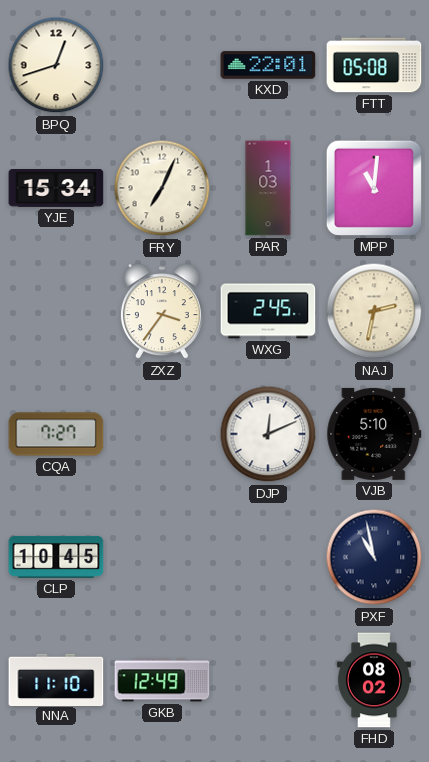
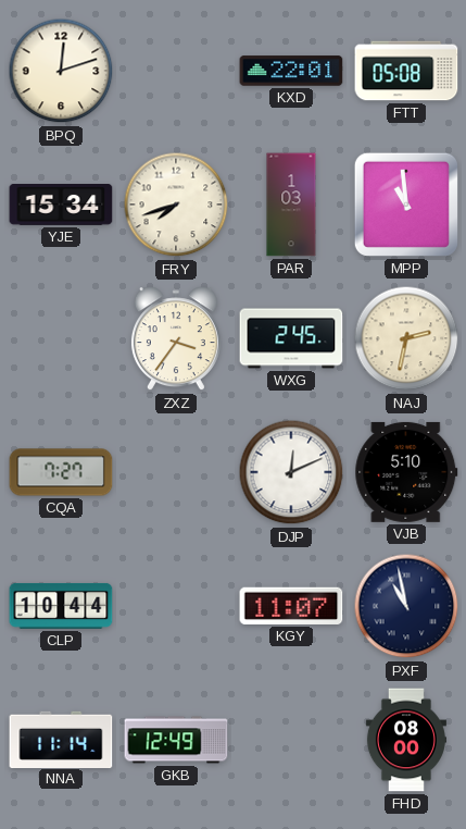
BPQ: 12:42 -> 12:12 (61, 71)
FRY: 7:04 -> 7:42 (176, 205)
MPP: 11:01 -> 10:59 (406, 205)
CLP: 10:45 -> 10:44 (61, 606)
KGY: none -> 11:07 (291, 606)
NNA: 11:10 -> 11:14 (61, 739)
FHD: 08:02 -> 08:00 (406, 740)
